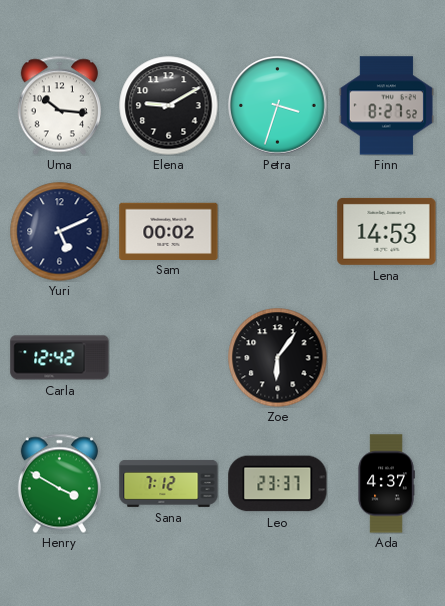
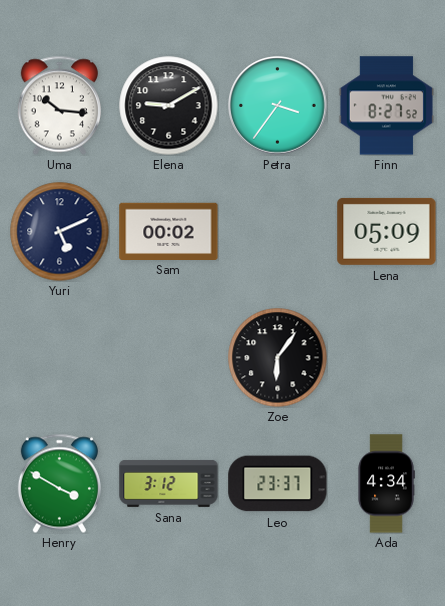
Petra: 3:33 -> 3:36 (278, 106)
Lena: 14:53 -> 05:09 (387, 231)
Carla: 12:42 -> none (60, 358)
Sana: 7:12 -> 3:12 (169, 483)
Ada: 4:37 -> 4:34 (386, 484)
